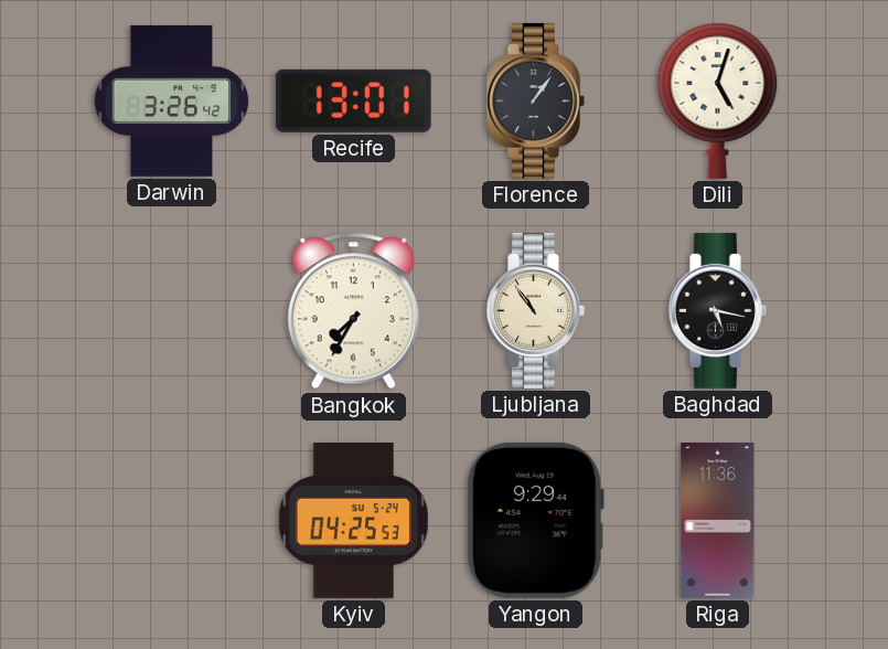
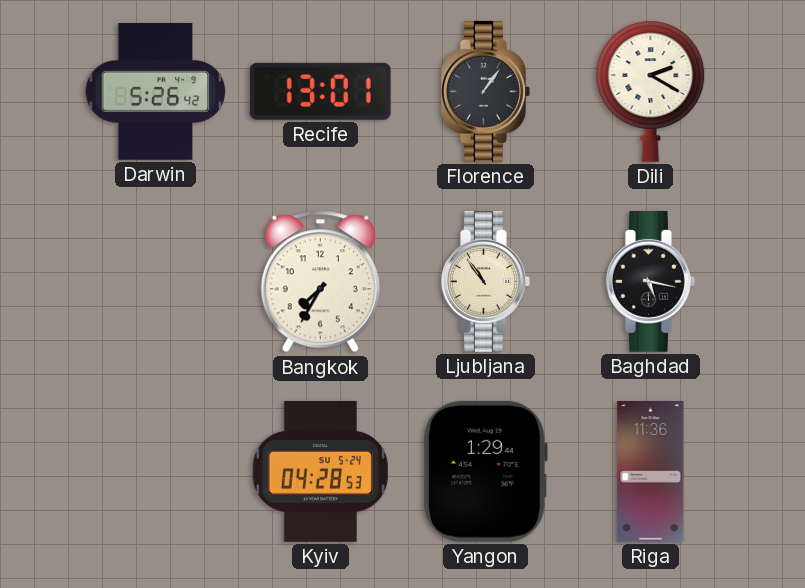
Darwin: 3:26 -> 5:26 (156, 92)
Dili: 5:03 -> 2:20 (651, 91)
Kyiv: 04:25 -> 04:28 (320, 471)
Yangon: 9:29 -> 1:29 (485, 471)
